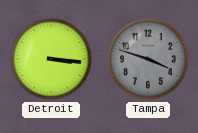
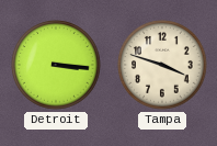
Tampa dial: grey -> cream (162, 65)
